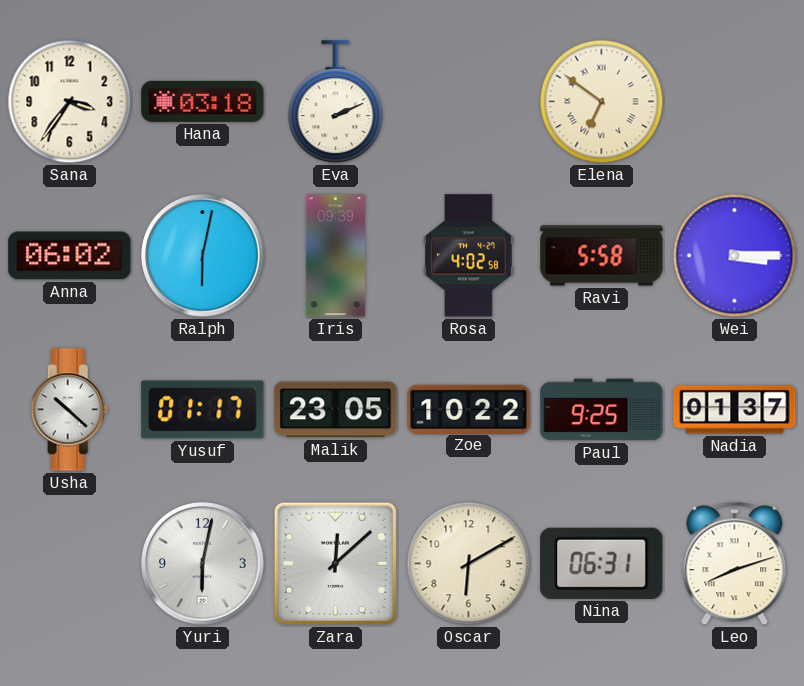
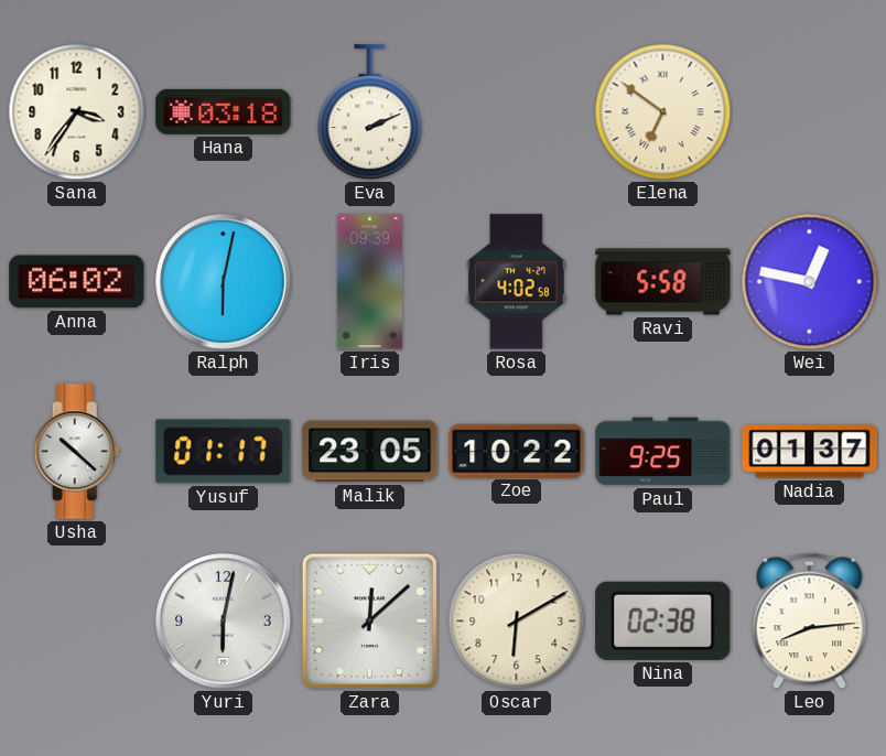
Wei: 3:15 -> 12:47 (810, 282)
Nina: 06:31 -> 02:38 (663, 620)
Leo: 8:12 -> 8:14 (810, 622)
